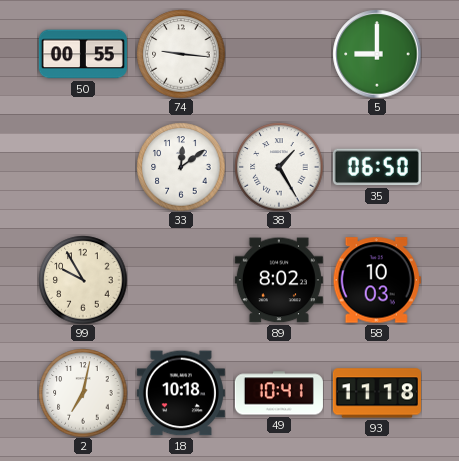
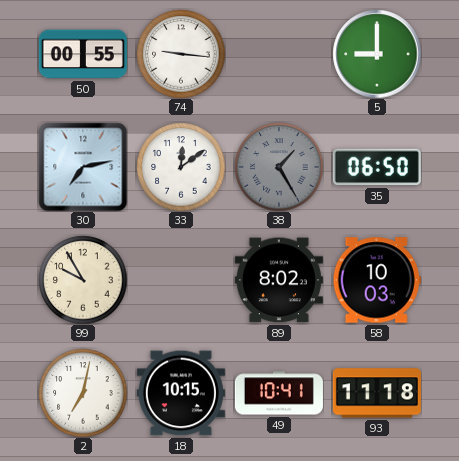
30: none -> 7:13 (83, 167)
38 dial: white -> grey (279, 167)
18: 10:18 -> 10:15 (181, 393)
